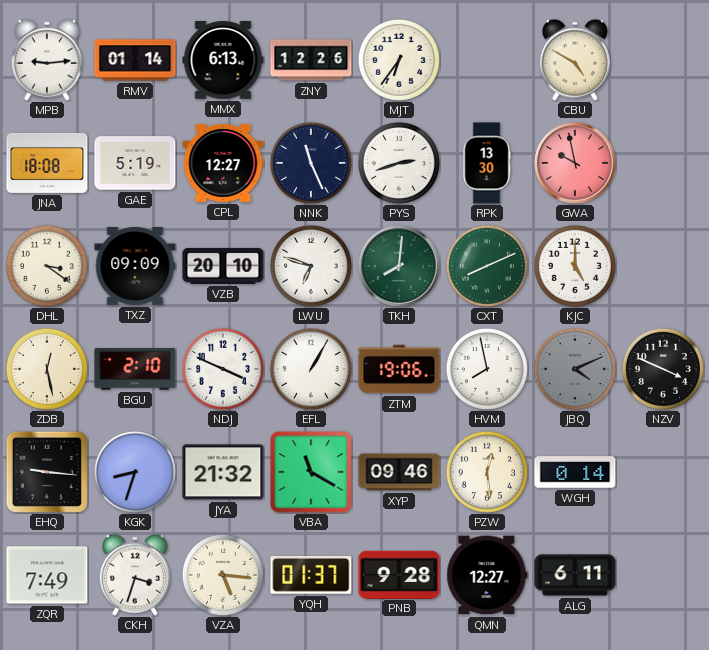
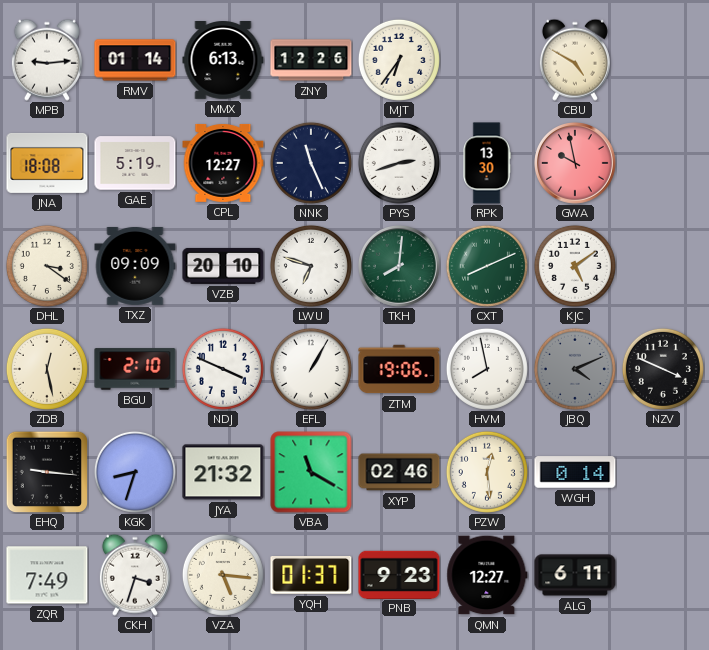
KJC: 5:00 -> 5:09 (575, 266)
XYP: 09:46 -> 02:46 (399, 472)
PNB: 9:28 -> 9:23 (399, 574)
